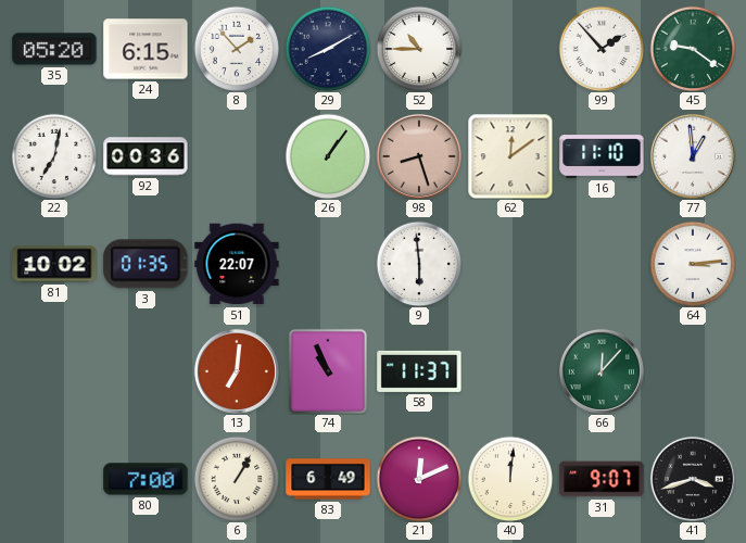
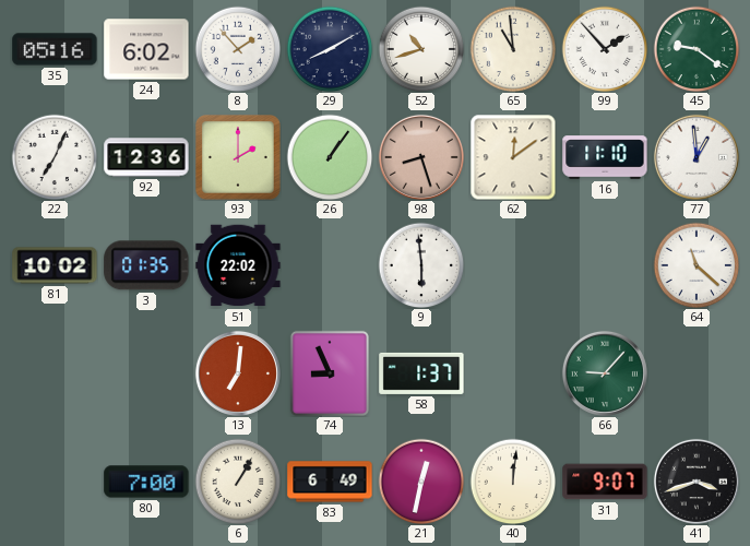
35: 05:20 -> 05:16 (55, 49)
24: 6:15 -> 6:02 (146, 49)
52: 10:45 -> 10:42 (421, 49)
65: none -> 10:59 (513, 49)
22: 7:02 -> 7:04 (55, 157)
92: 00:36 -> 12:36 (146, 157)
93: none -> 2:00 (238, 157)
51: 22:07 -> 22:02 (238, 265)
64: 3:14 -> 11:22 (697, 265)
74: 10:56 -> 8:56 (330, 373)
58: 11:37 -> 1:37 (421, 373)
66: 12:07 -> 9:07 (605, 373)
21: 12:11 -> 12:32 (421, 482)
